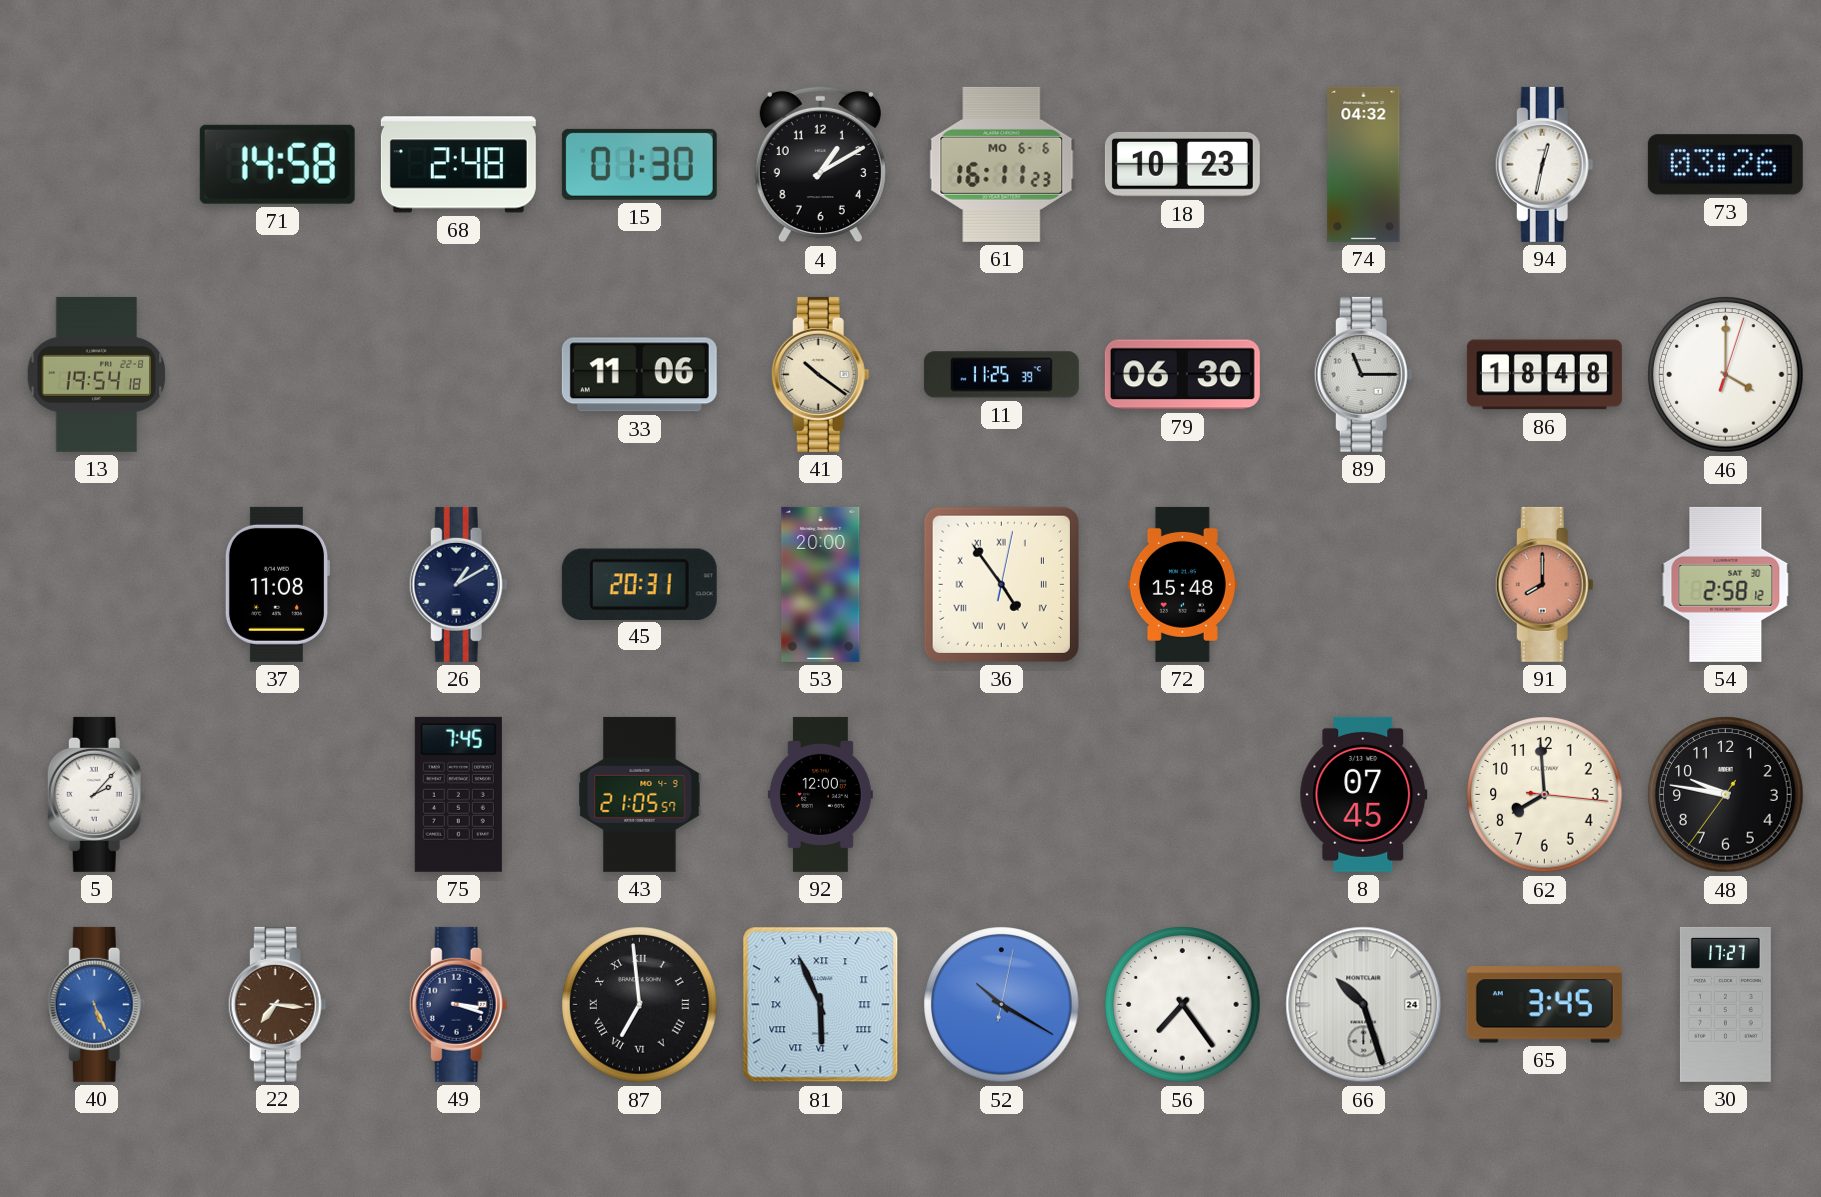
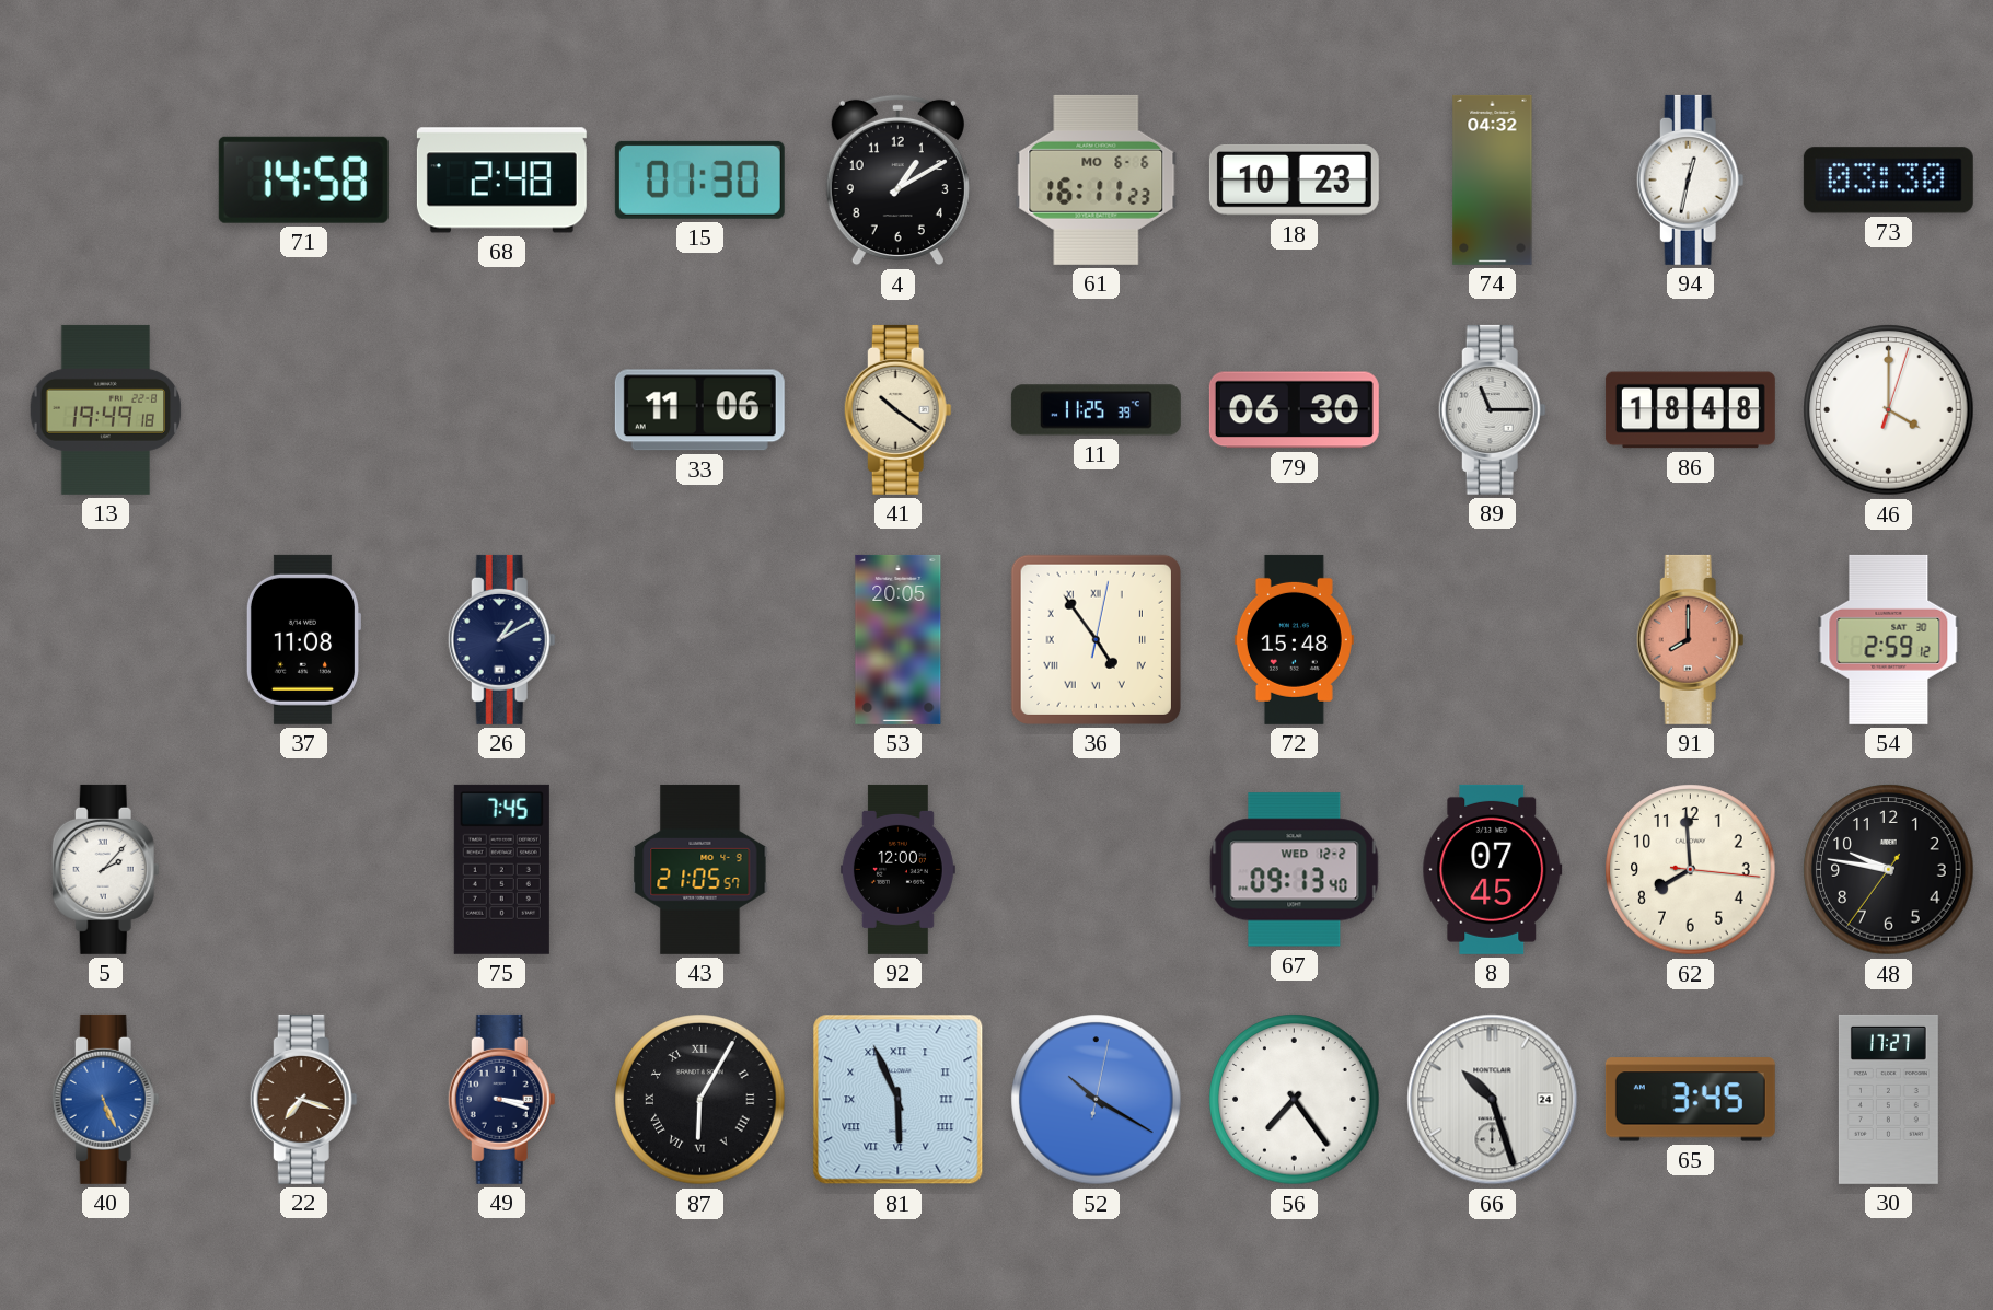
73: 03:26 -> 03:30 (1888, 181)
13: 19:54 -> 19:49 (106, 409)
45: 20:31 -> none (639, 584)
53: 20:00 -> 20:05 (899, 639)
54: 2:58 -> 2:59 (1889, 639)
67: none -> 09:13 (1295, 870)
22: 7:16 -> 7:18 (303, 1099)
87: 6:59 -> 6:05 (700, 1100)
